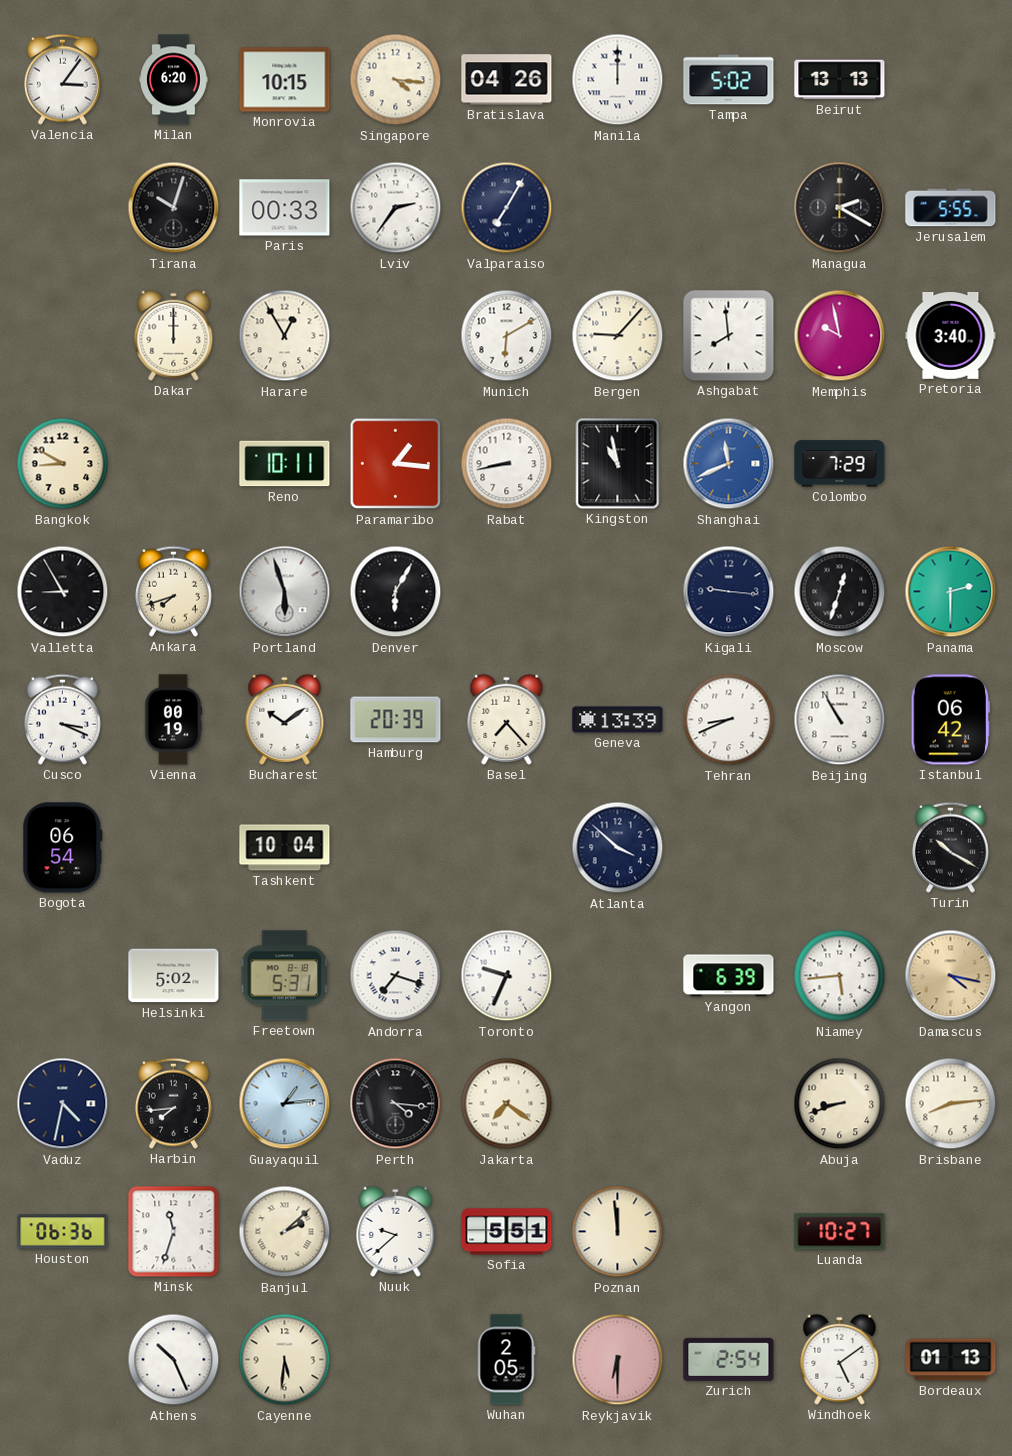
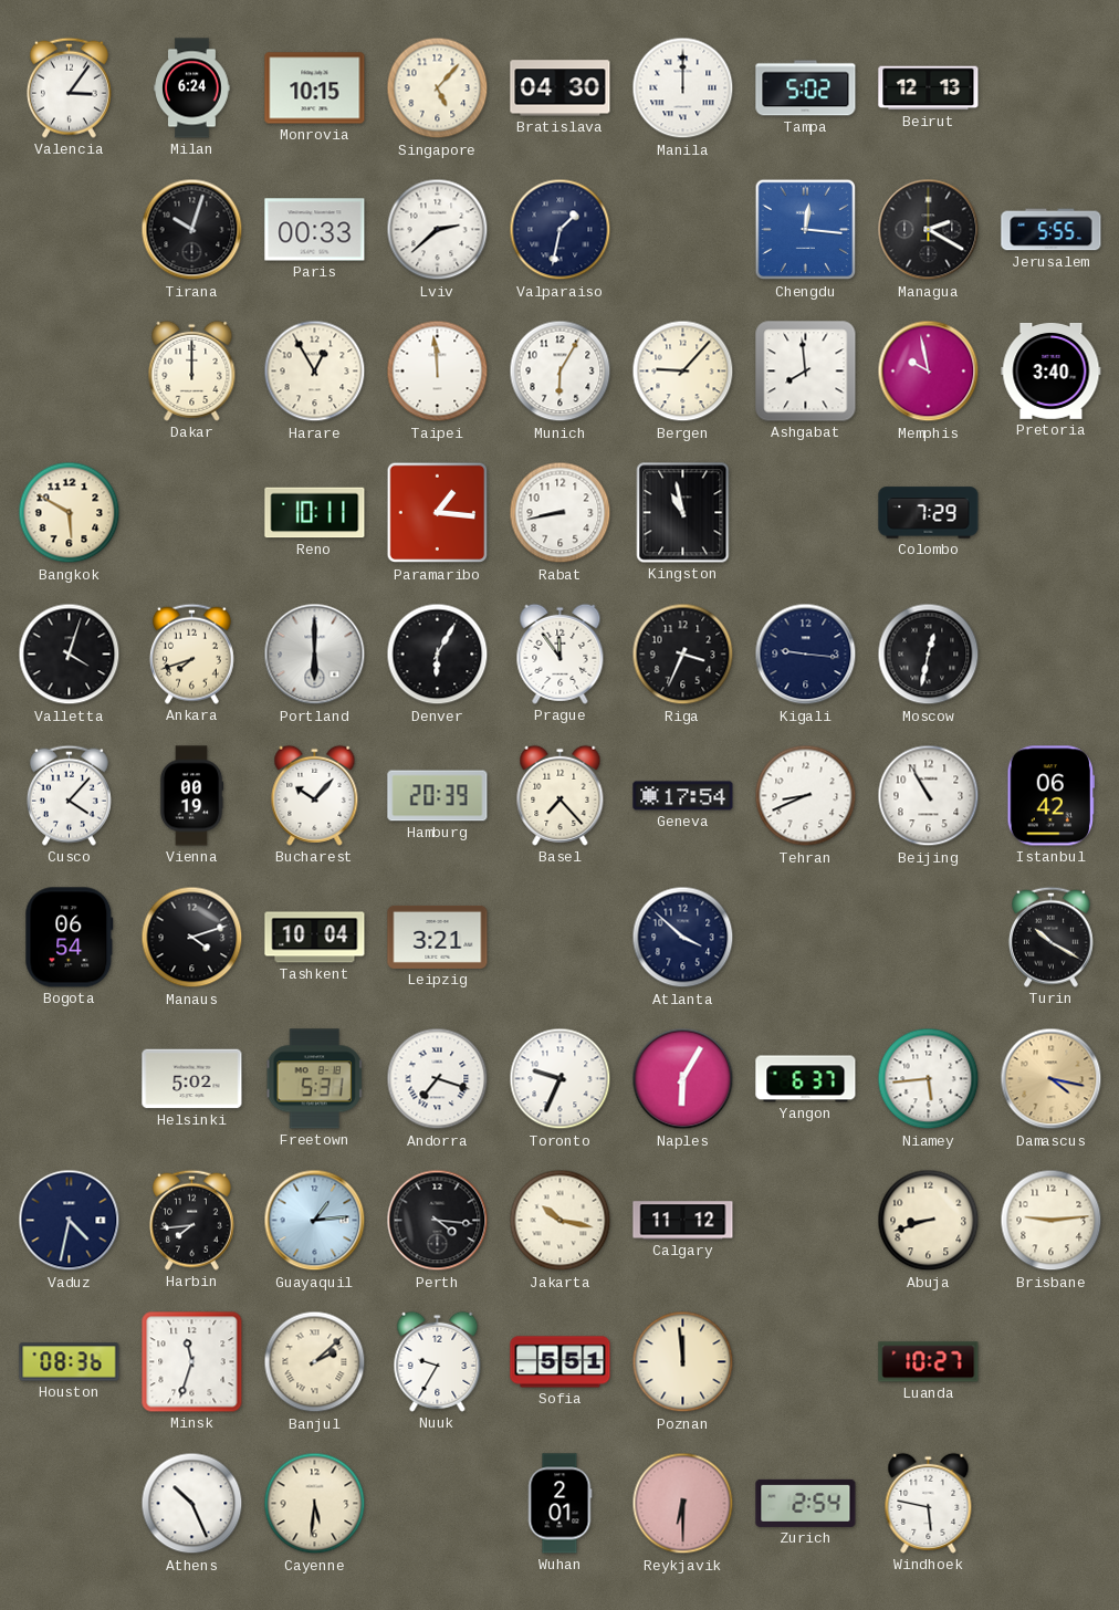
Milan: 6:20 -> 6:24 (192, 88)
Singapore: 4:16 -> 5:07 (438, 88)
Bratislava: 04:26 -> 04:30 (561, 88)
Beirut: 13:13 -> 12:13 (929, 88)
Lviv: 2:36 -> 2:38 (438, 230)
Valparaiso: 7:05 -> 1:32 (561, 230)
Chengdu: none -> 12:16 (806, 230)
Taipei: none -> 11:59 (438, 372)
Munich: 6:10 -> 6:05 (561, 372)
Bangkok: 8:50 -> 5:50 (70, 513)
Shanghai: 11:41 -> none (729, 464)
Valletta: 8:55 -> 4:03 (70, 655)
Portland: 5:57 -> 6:00 (315, 655)
Prague: none -> 11:54 (561, 654)
Riga: none -> 3:34 (683, 655)
Moscow: 12:33 -> 12:32 (929, 655)
Panama: 2:30 -> none (951, 592)
Cusco: 3:19 -> 4:07 (69, 795)
Bucharest: 10:09 -> 10:07 (315, 795)
Geneva: 13:39 -> 17:54 (683, 796)
Manaus: none -> 4:12 (192, 938)
Leipzig: none -> 3:21 (438, 937)
Naples: none -> 6:05 (683, 1079)
Yangon: 6:39 -> 6:37 (806, 1079)
Jakarta: 7:21 -> 10:17 (561, 1221)
Calgary: none -> 11:12 (683, 1221)
Brisbane: 8:14 -> 9:14 (1052, 1221)
Houston: 06:36 -> 08:36 (70, 1362)
Nuuk: 9:38 -> 9:35 (438, 1361)
Wuhan: 2:05 -> 2:01 (559, 1504)
Windhoek: 5:09 -> 5:47 (929, 1503)
Bordeaux: 01:13 -> none (951, 1360)
